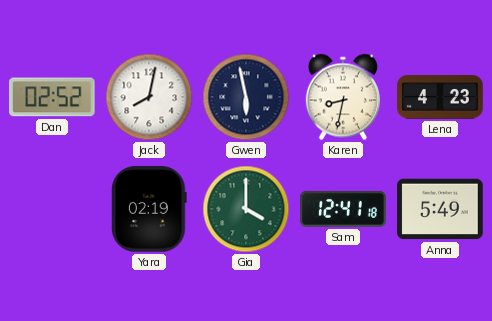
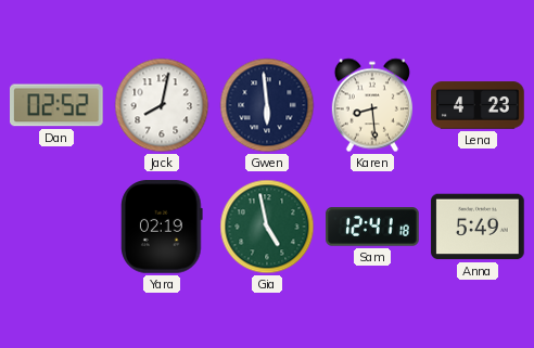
Gwen: 5:58 -> 5:59 (267, 105)
Karen: 8:32 -> 8:29 (372, 105)
Gia: 4:00 -> 4:58 (267, 227)
